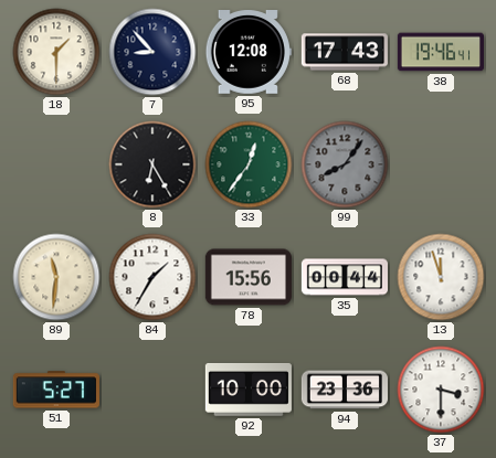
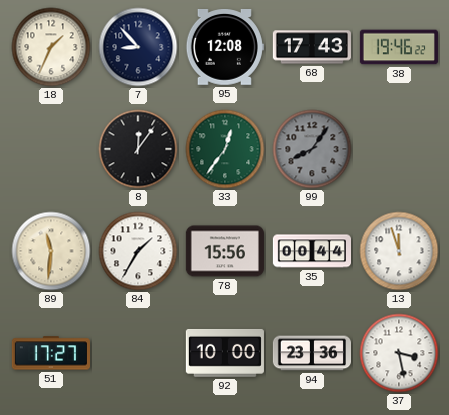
18: 1:30 -> 1:34 (51, 47)
38: 19:46:41 -> 19:46:22 (399, 47)
8: 6:25 -> 12:06 (138, 149)
51: 5:27 -> 17:27 (51, 353)
37: 3:30 -> 3:28 (399, 353)
